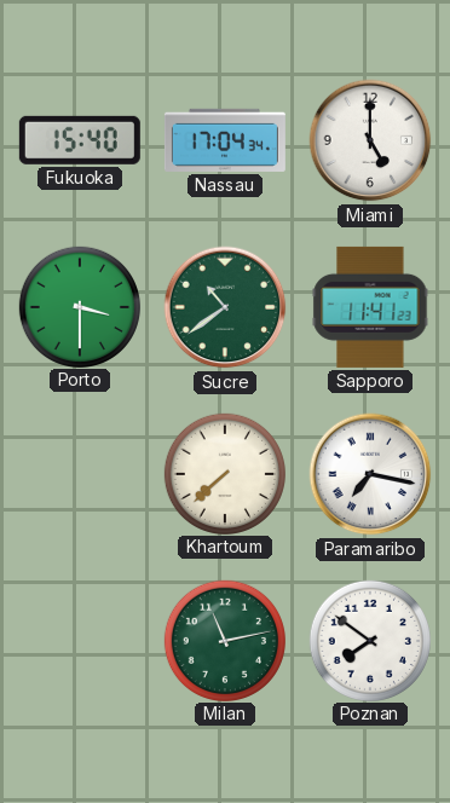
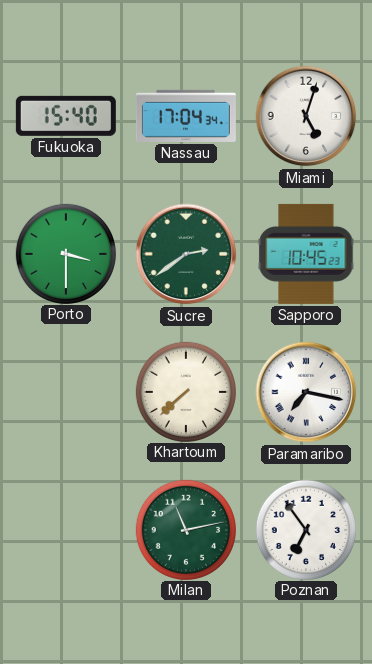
Miami: 5:00 -> 5:03 (306, 116)
Sucre: 10:39 -> 2:39 (186, 254)
Sapporo: 11:41 -> 10:45 (306, 254)
Poznan: 7:51 -> 6:54 (305, 529)
